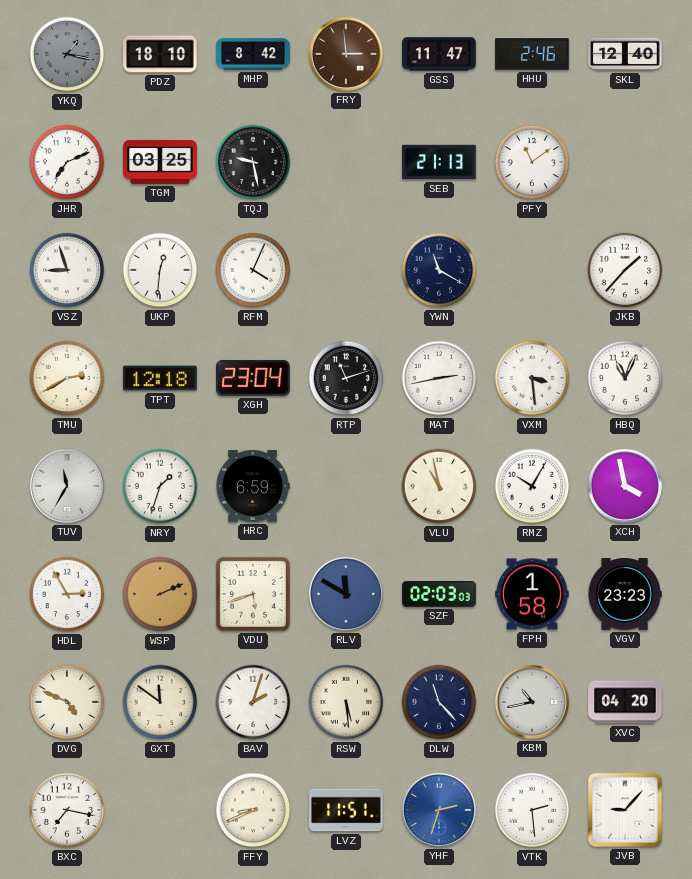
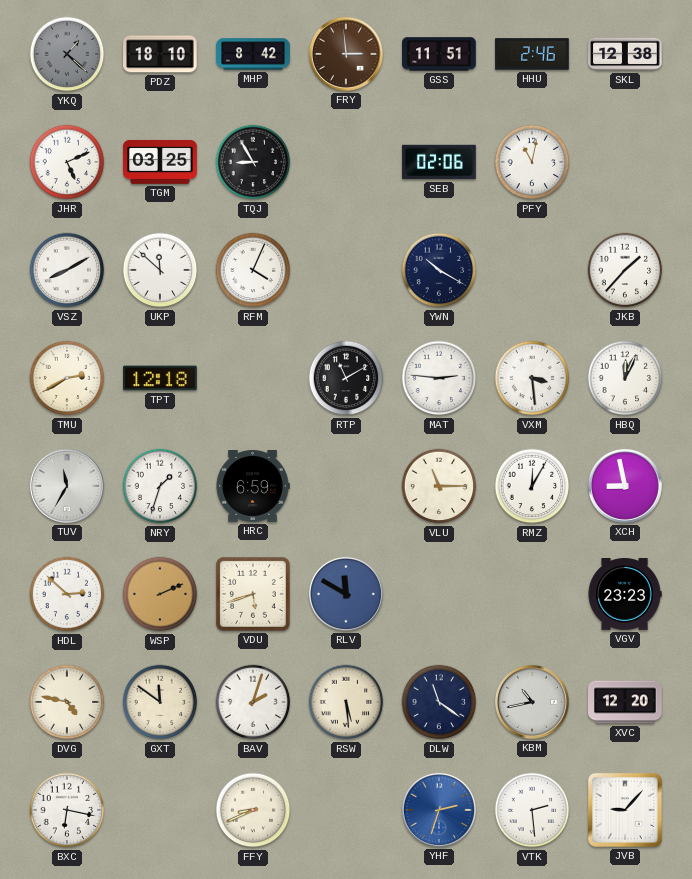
YKQ: 1:17 -> 1:22 (67, 54)
GSS: 11:47 -> 11:51 (439, 54)
SKL: 12:40 -> 12:38 (625, 54)
JHR: 7:11 -> 5:11 (67, 162)
TQJ: 9:28 -> 8:55 (253, 162)
SEB: 21:13 -> 02:06 (439, 162)
PFY: 11:09 -> 11:02 (532, 162)
VSZ: 8:57 -> 8:10 (67, 270)
UKP: 12:31 -> 11:52 (160, 270)
YWN: 11:20 -> 10:20 (439, 270)
XGH: 23:04 -> none (254, 378)
RTP: 11:12 -> 11:10 (346, 378)
MAT: 2:43 -> 2:46 (439, 378)
HBQ: 11:04 -> 12:04 (625, 378)
VLU: 10:58 -> 11:15 (439, 486)
RMZ: 10:05 -> 12:05 (532, 486)
XCH: 3:58 -> 8:58 (625, 486)
HDL: 2:55 -> 2:52 (67, 594)
SZF: 02:03 -> none (439, 594)
FPH: 1:58 -> none (532, 594)
DVG: 4:49 -> 4:47 (67, 702)
DLW: 11:23 -> 11:21 (439, 702)
XVC: 04:20 -> 12:20 (625, 702)
BXC: 7:17 -> 6:17 (67, 810)
LVZ: 11:51 -> none (346, 810)
